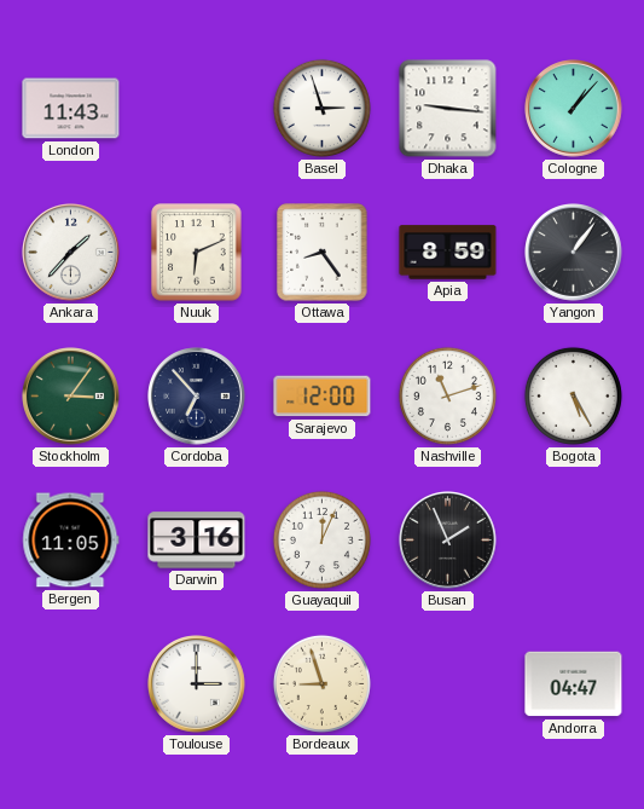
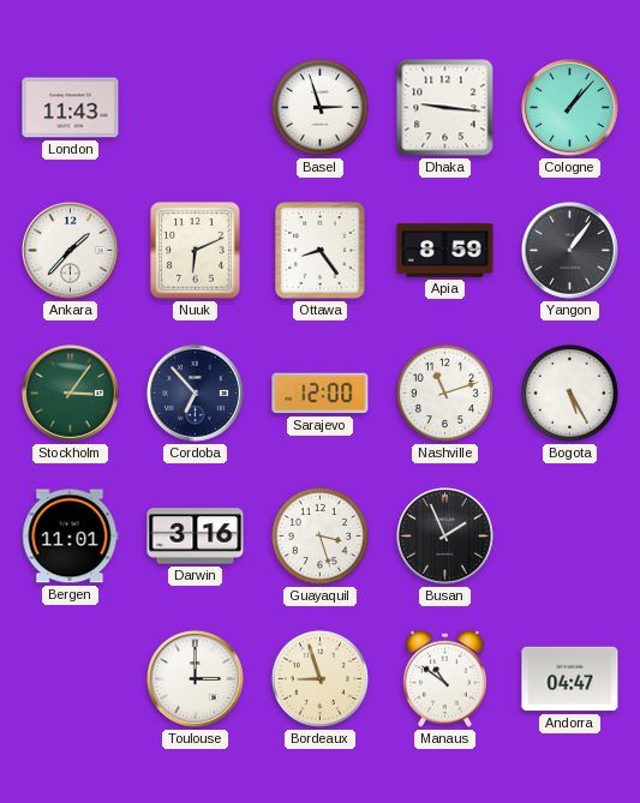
Bergen: 11:05 -> 11:01 (71, 537)
Guayaquil: 12:04 -> 3:27 (319, 535)
Manaus: none -> 10:51 (444, 678)
